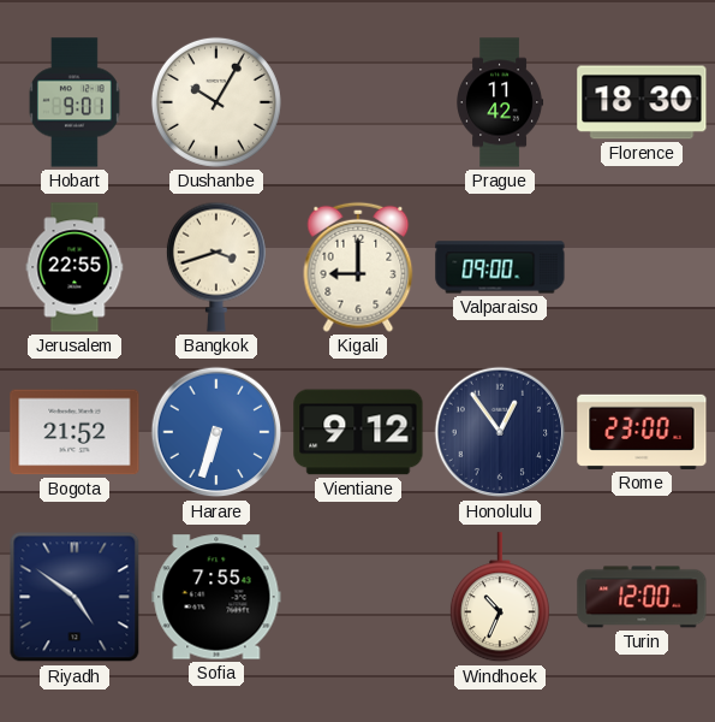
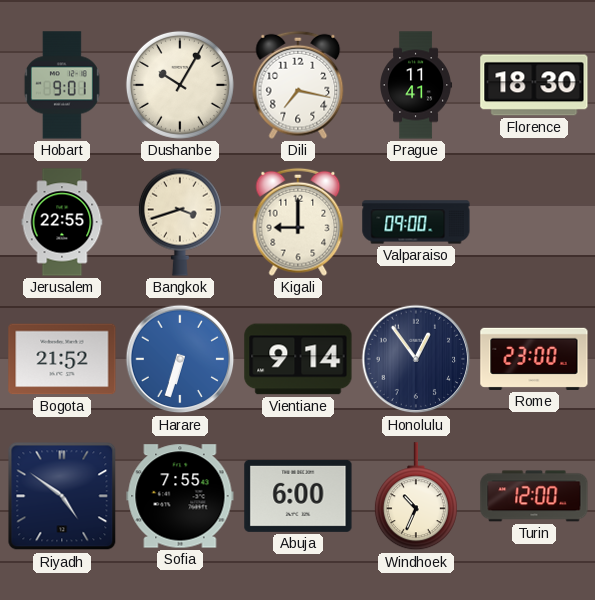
Dili: none -> 7:17 (298, 85)
Prague: 11:42 -> 11:41 (417, 85)
Vientiane: 9:12 -> 9:14 (298, 359)
Abuja: none -> 6:00 (298, 496)
